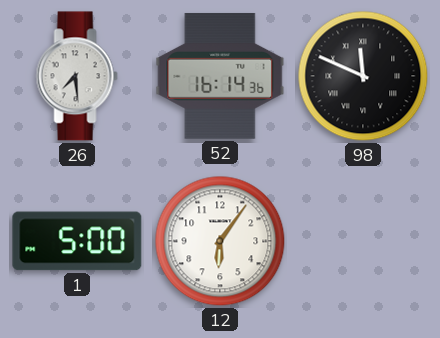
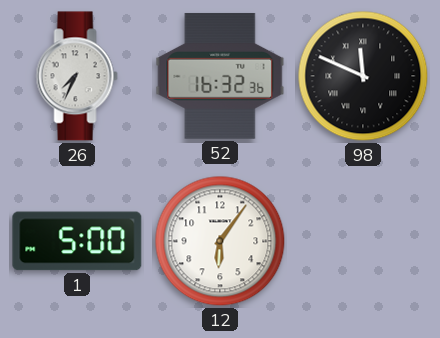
26: 7:29 -> 7:34 (77, 76)
52: 16:14 -> 16:32 (220, 76)
